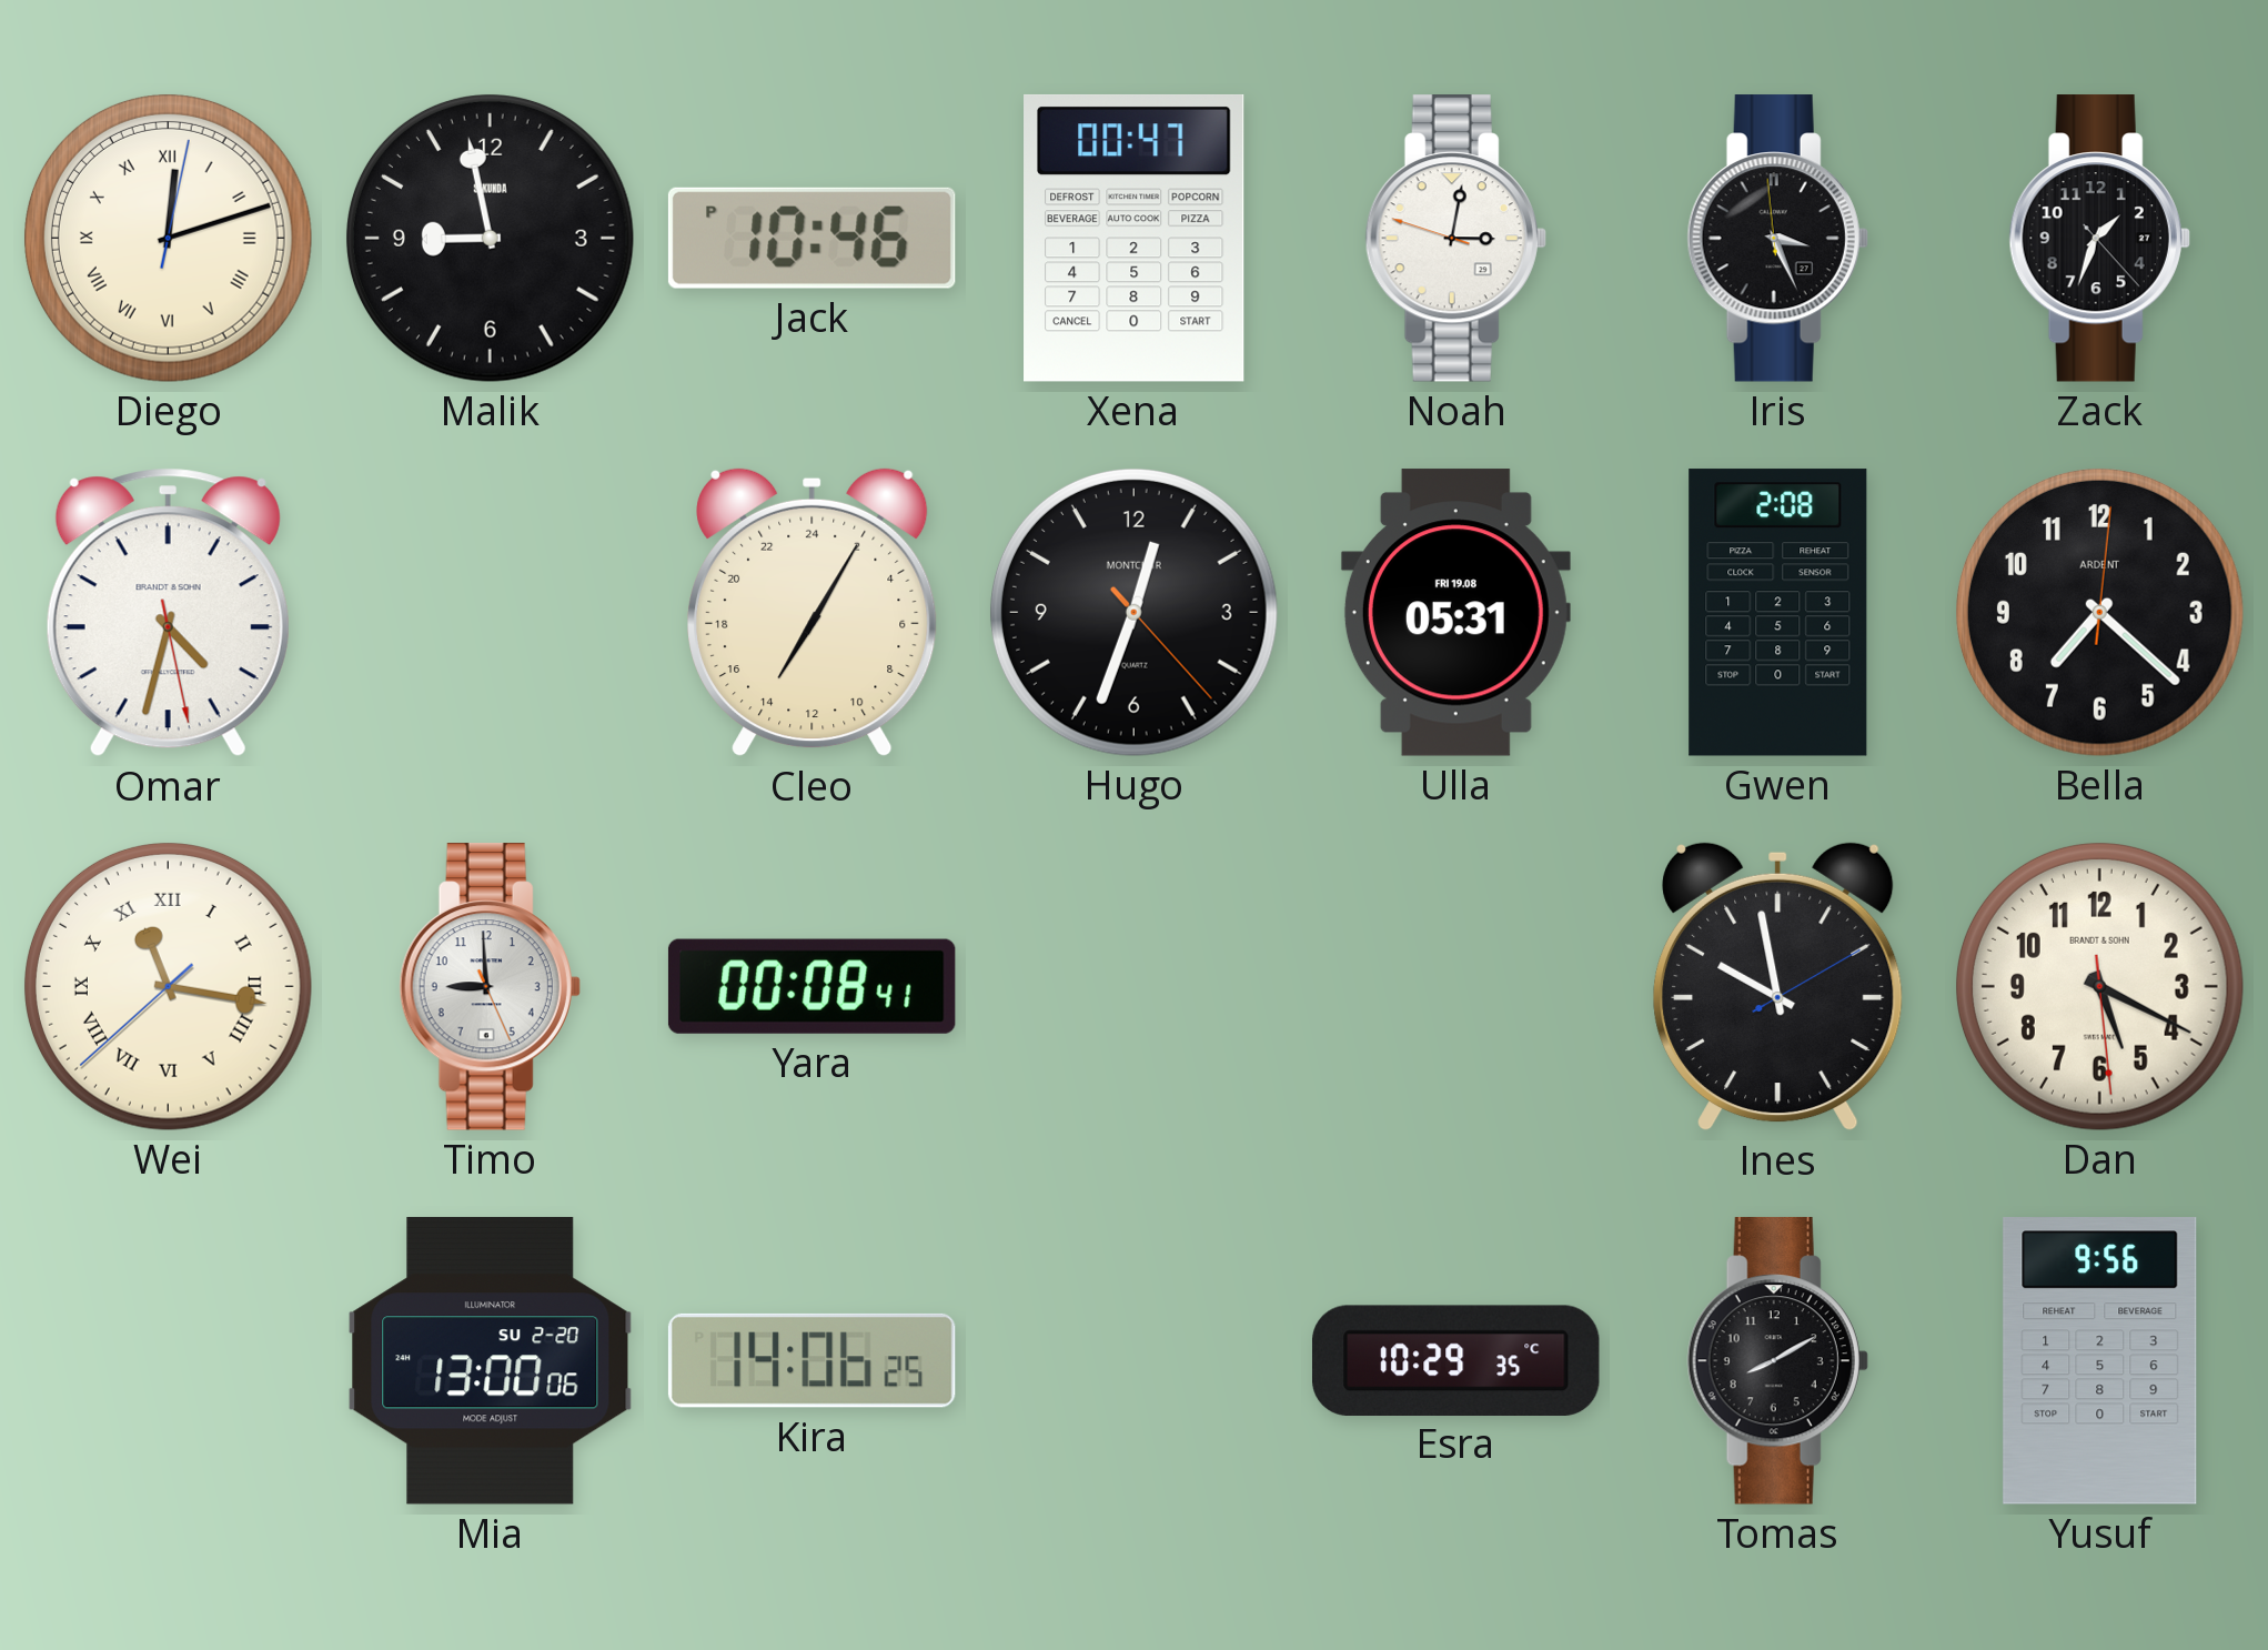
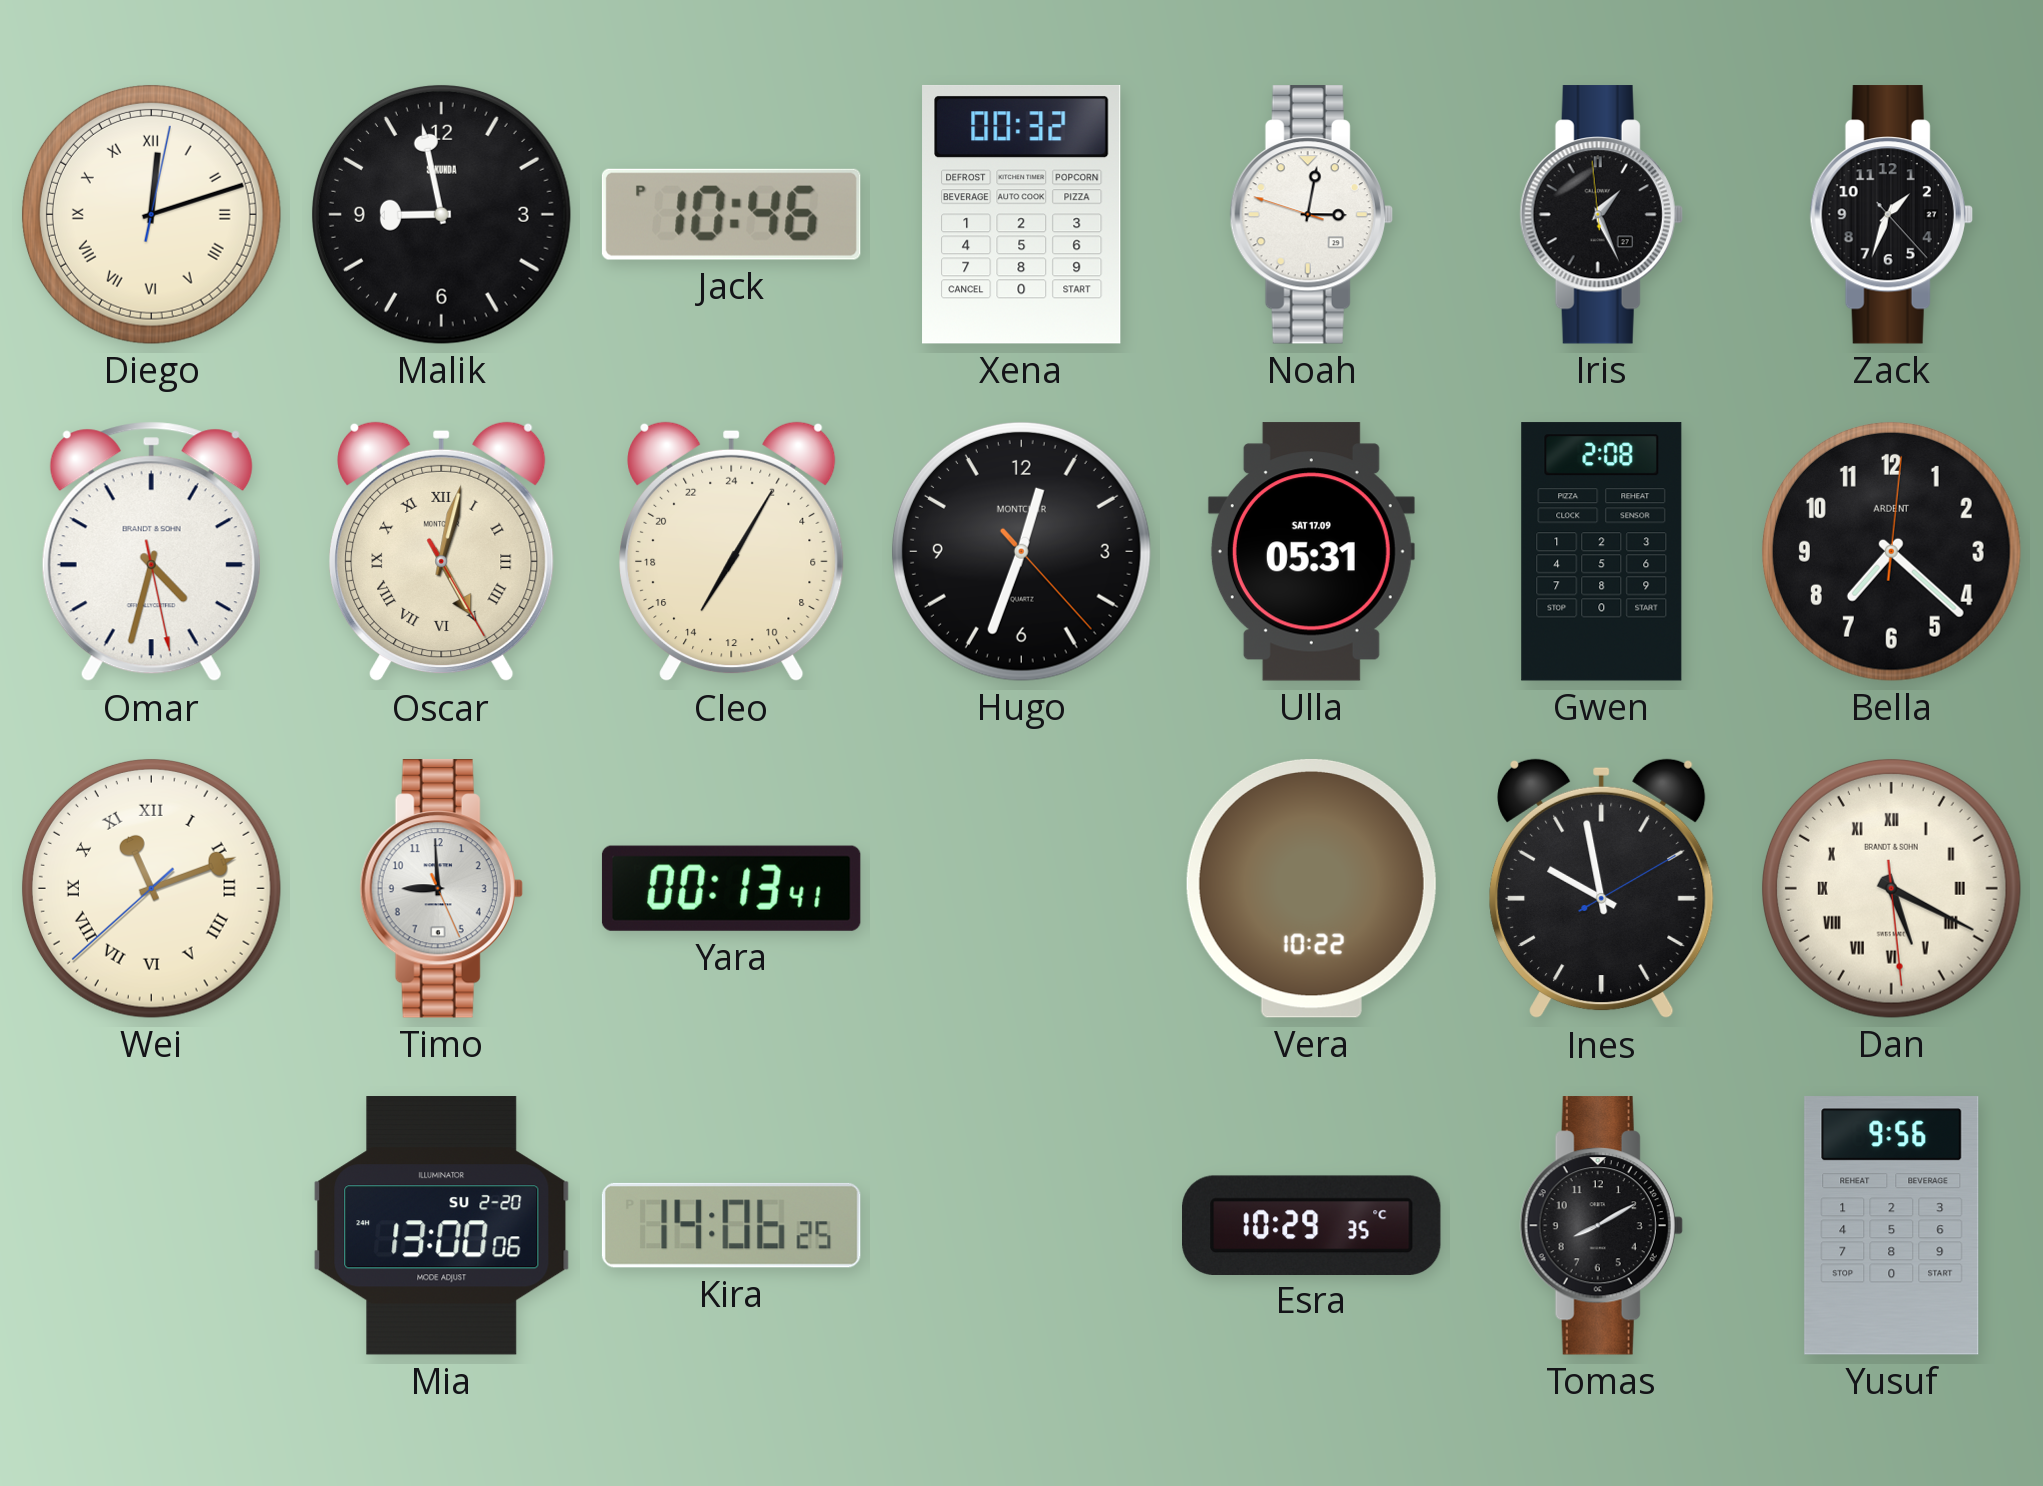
Xena: 00:47 -> 00:32 (1022, 214)
Iris: 3:25 -> 1:25 (1601, 215)
Oscar: none -> 5:02 (442, 552)
Ulla date: FRI 19.08 -> SAT 17.09 (1311, 552)
Wei: 11:16 -> 11:11 (151, 888)
Yara: 00:08 -> 00:13 (731, 888)
Vera: none -> 10:22 (1311, 888)
Dan numerals: Arabic -> Roman (1891, 888)
